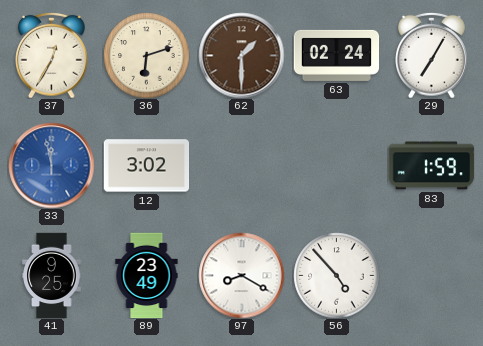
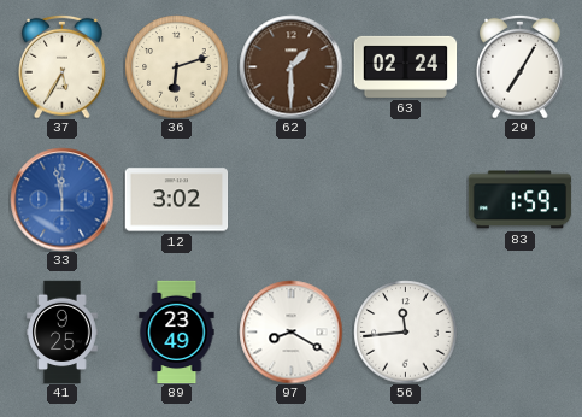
37: 12:35 -> 5:35 (63, 66)
56: 4:53 -> 11:44 (405, 331)
